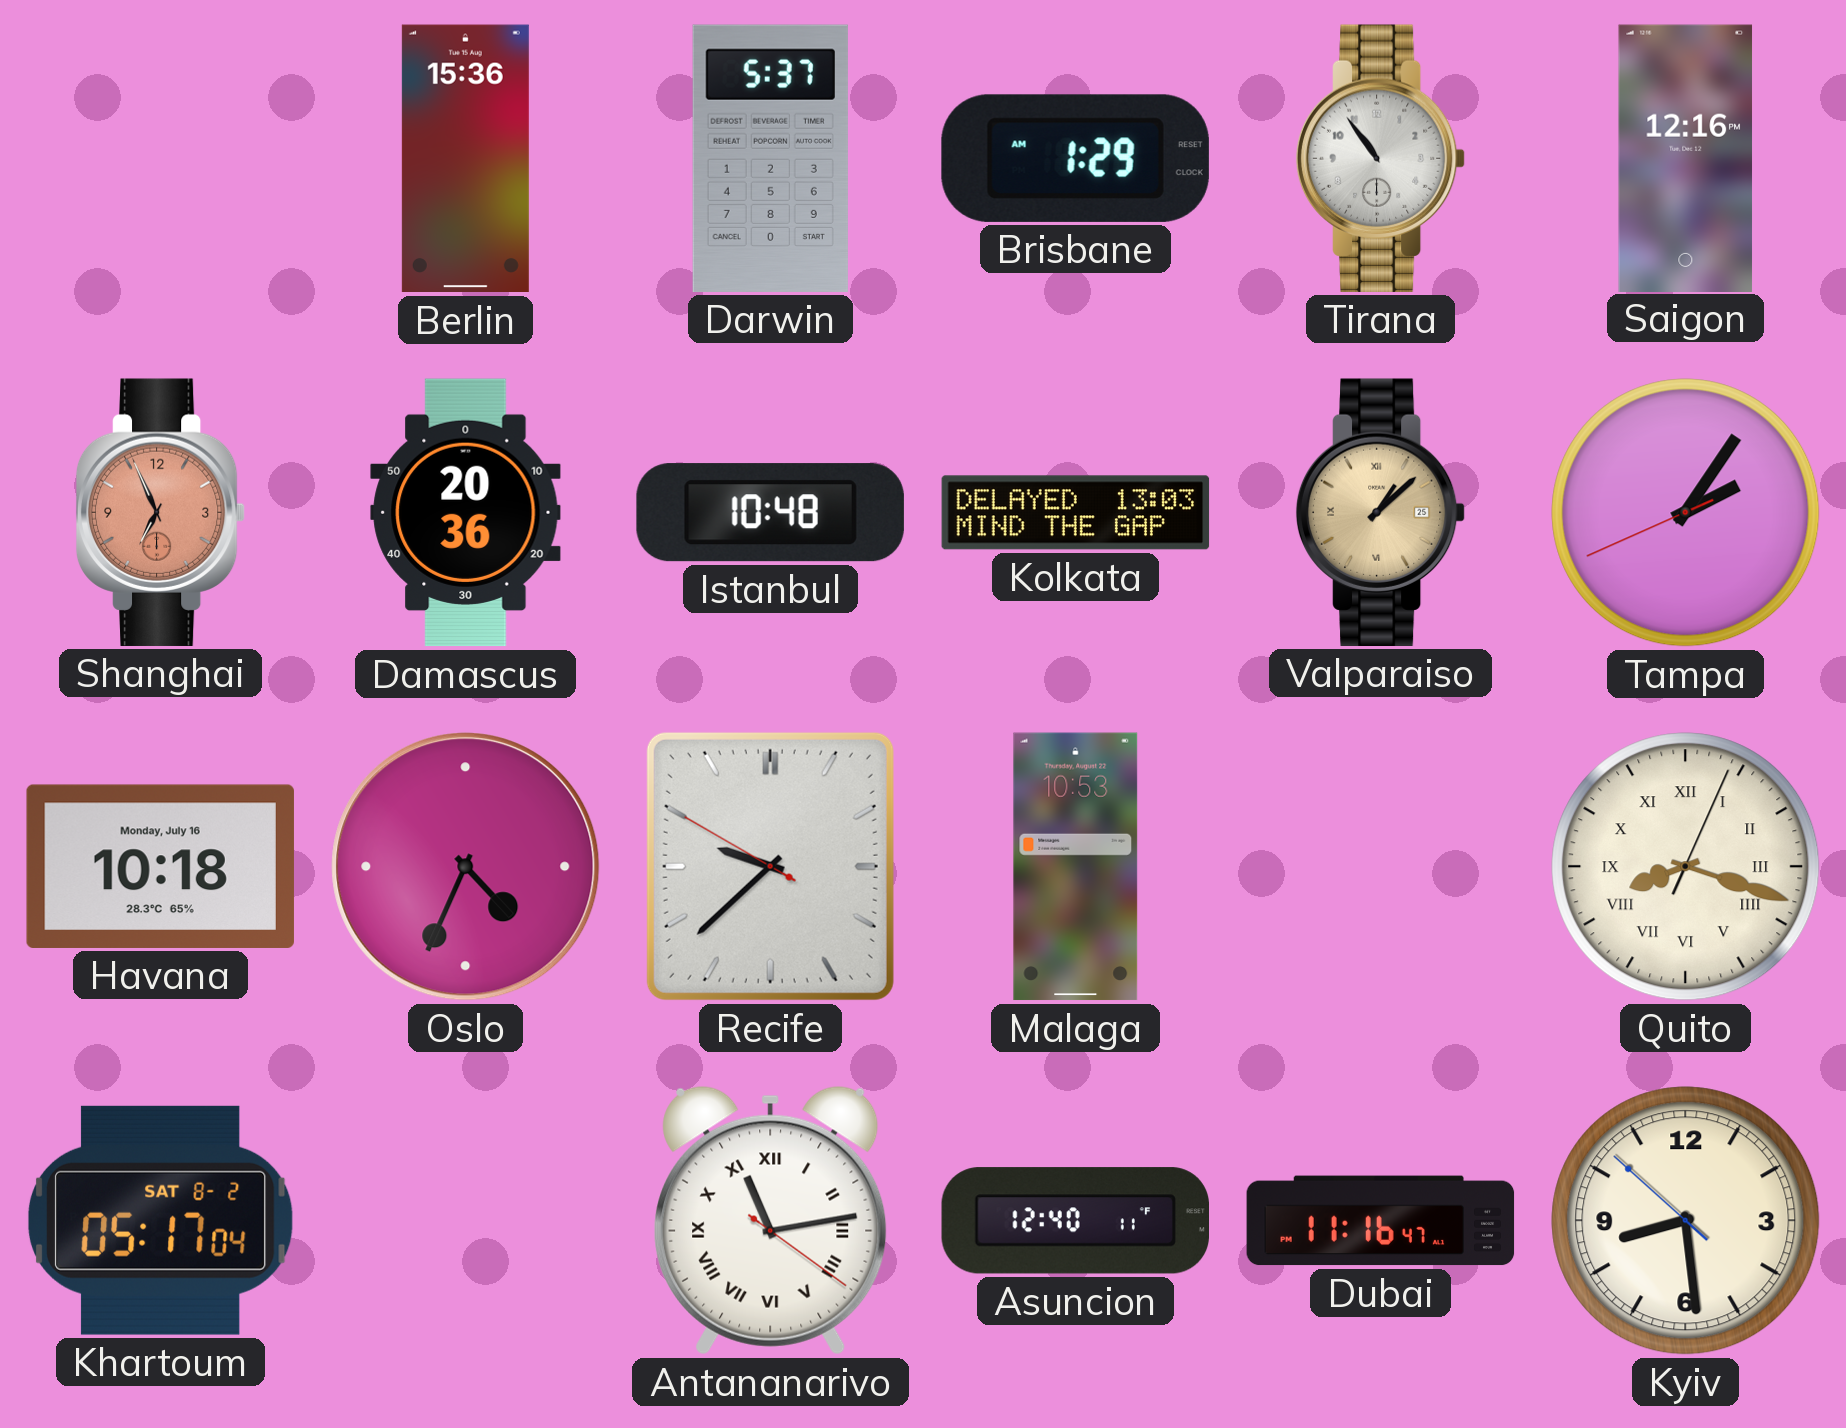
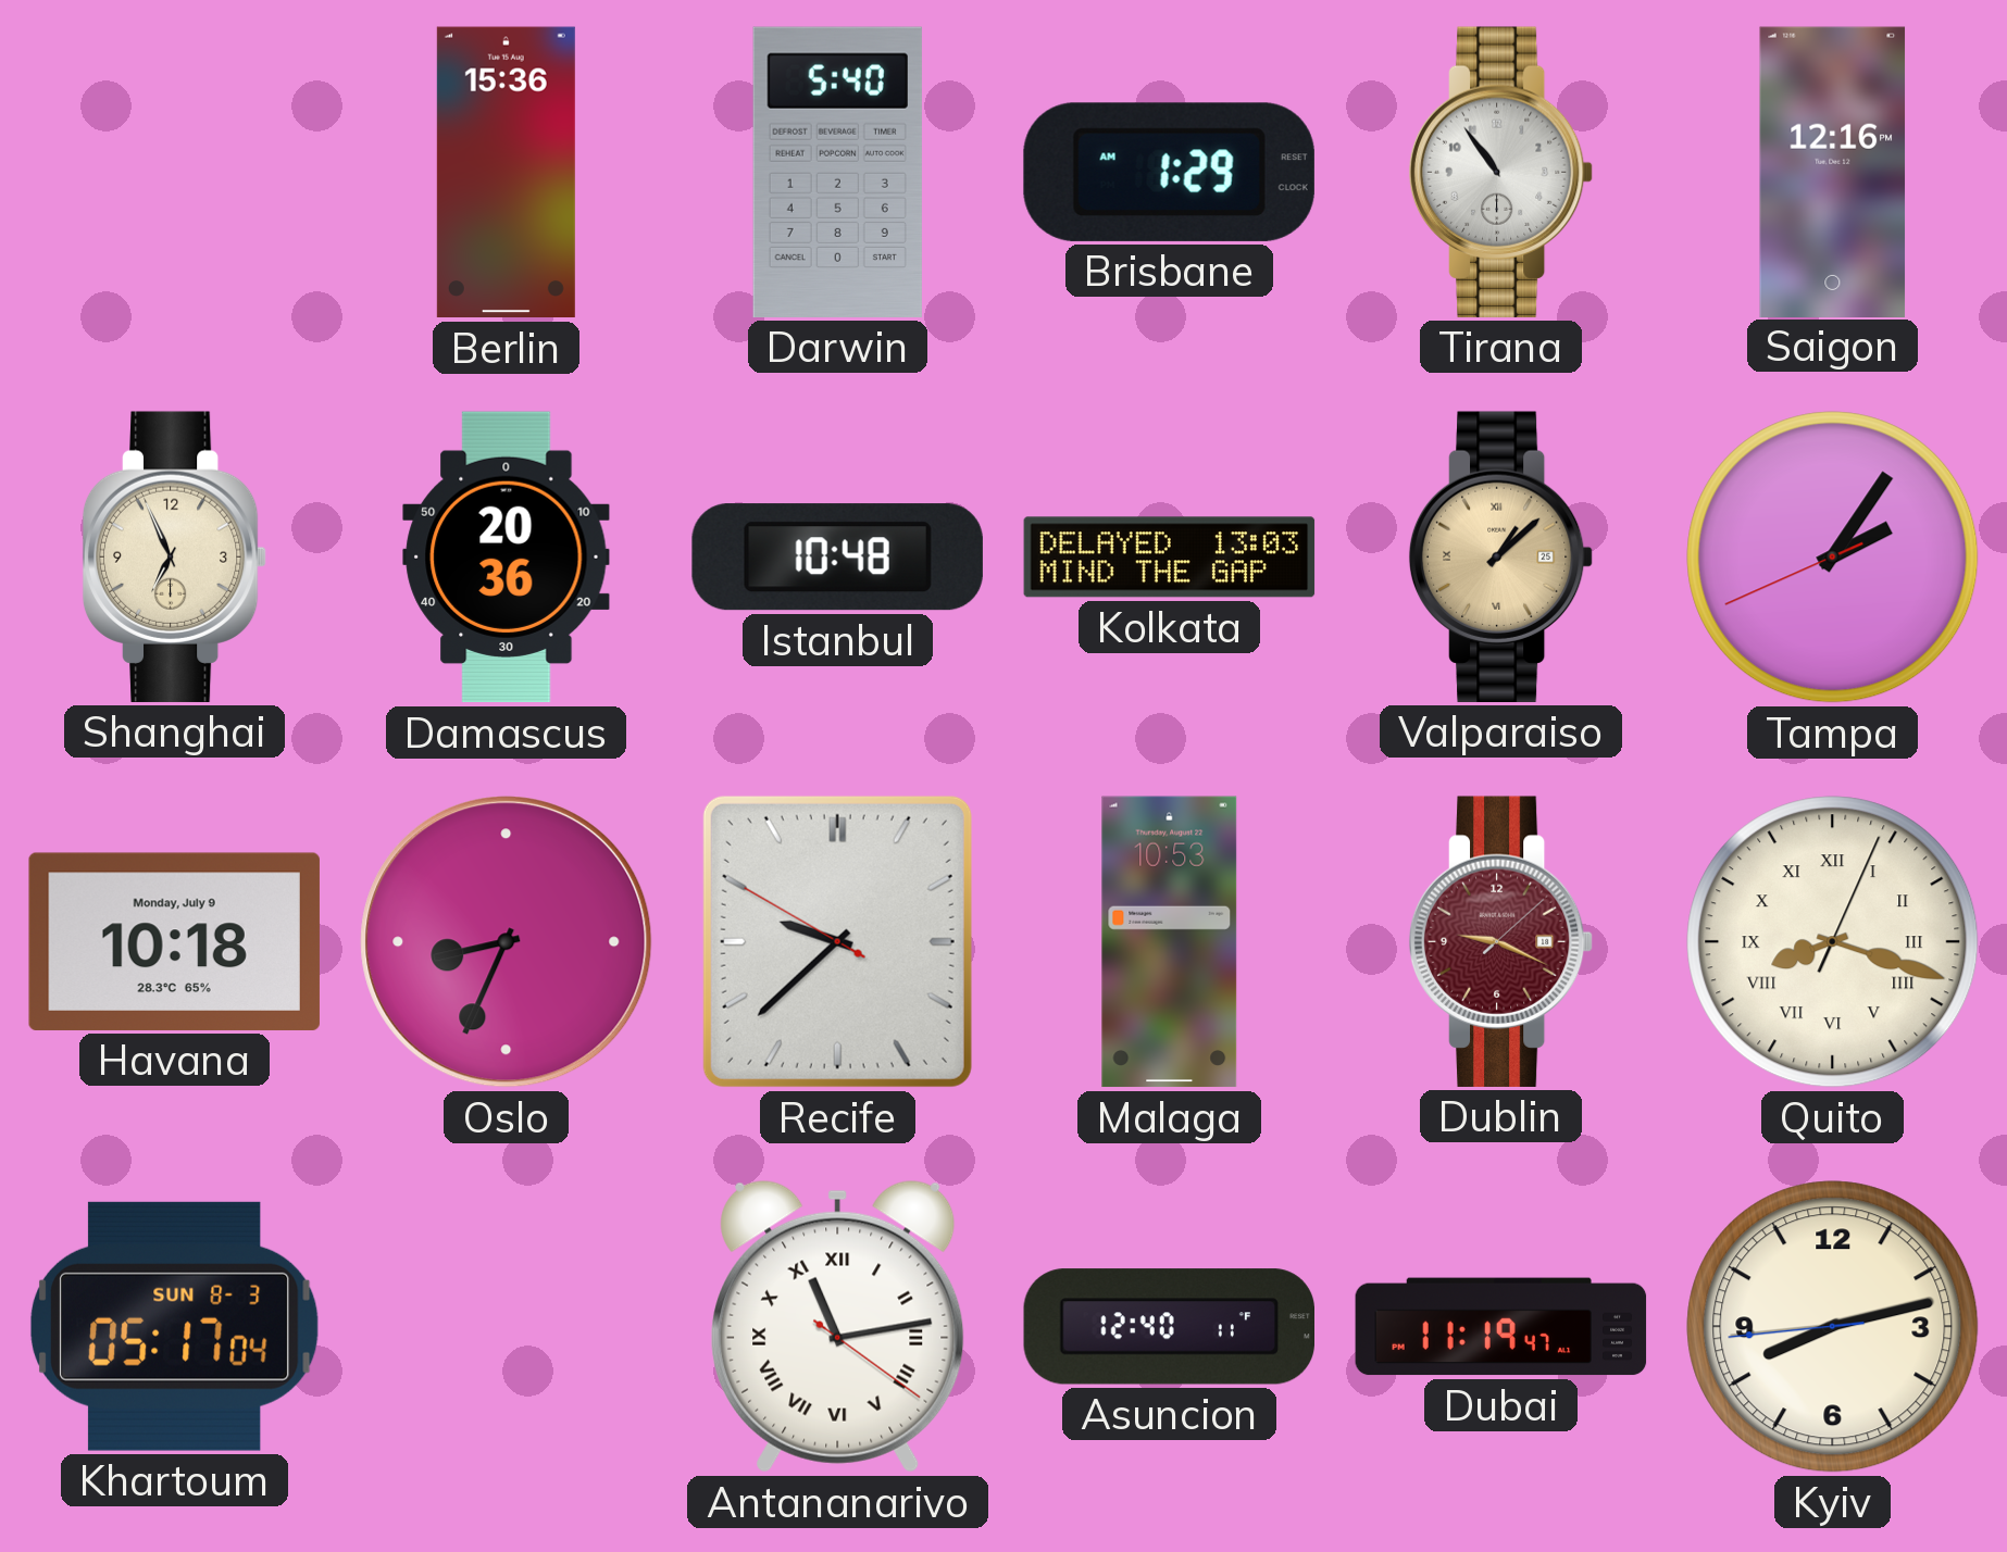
Darwin: 5:37 -> 5:40 (837, 172)
Shanghai dial: salmon -> cream (175, 556)
Havana date: Monday, July 16 -> Monday, July 9 (174, 941)
Oslo: 4:34 -> 8:34 (507, 942)
Dublin: none -> 9:19 (1501, 941)
Khartoum date: SAT 8-2 -> SUN 8-3 (174, 1326)
Dubai: 11:16 -> 11:19 (1501, 1327)
Kyiv: 8:28 -> 8:12 (1833, 1327)
